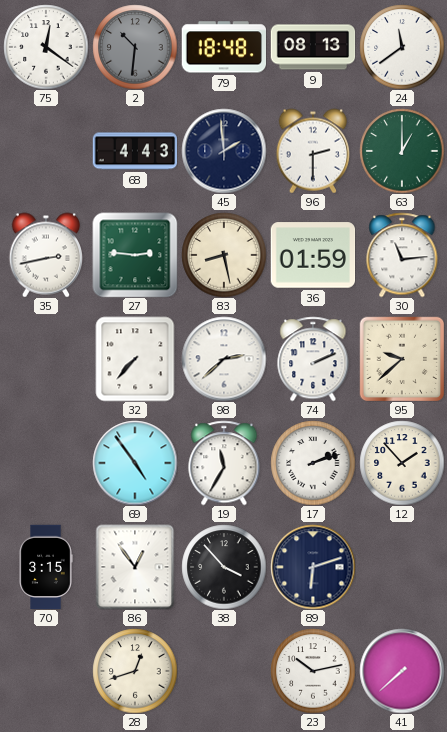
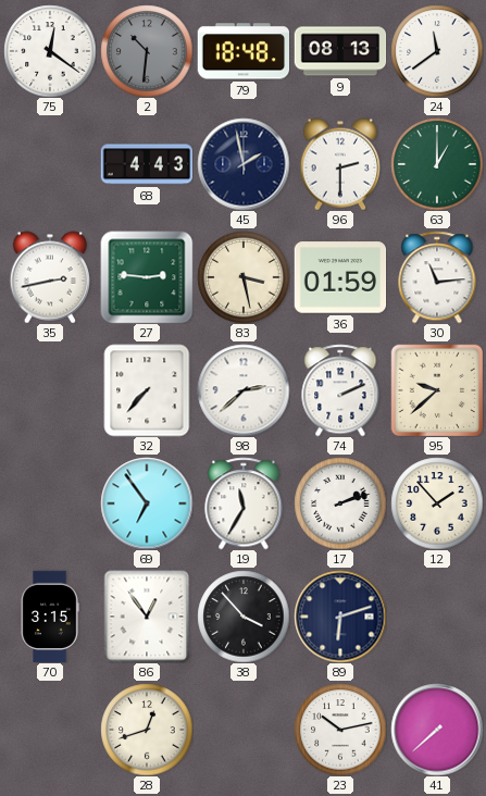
45: 1:59 -> 1:58 (244, 164)
83: 8:28 -> 3:28 (244, 277)
69: 4:54 -> 6:54 (147, 503)
